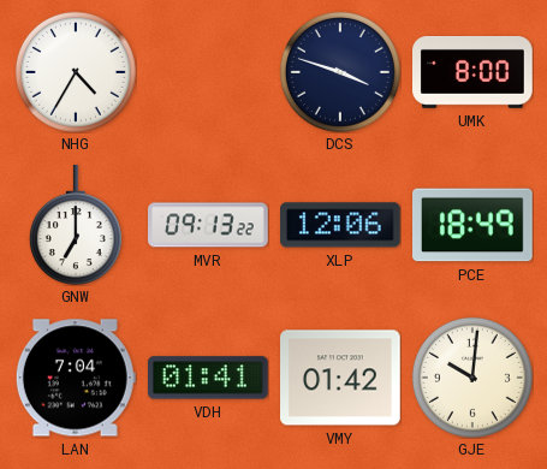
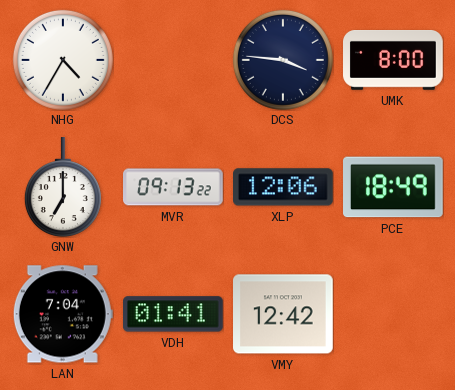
DCS: 3:48 -> 3:46 (283, 60)
VMY: 01:42 -> 12:42 (284, 314)
GJE: 10:01 -> none (472, 378)
